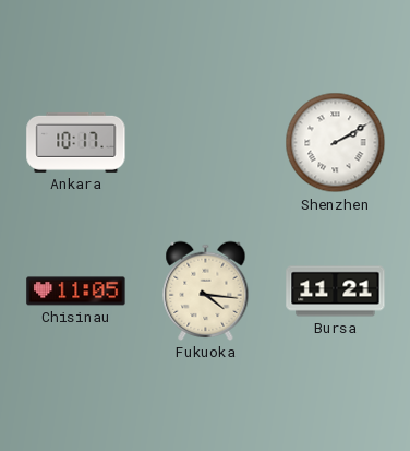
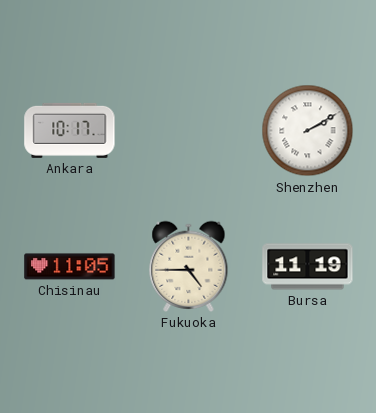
Fukuoka: 4:16 -> 4:45 (189, 266)
Bursa: 11:21 -> 11:19 (308, 267)
